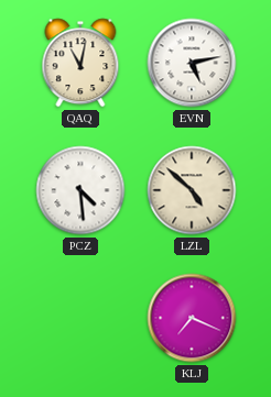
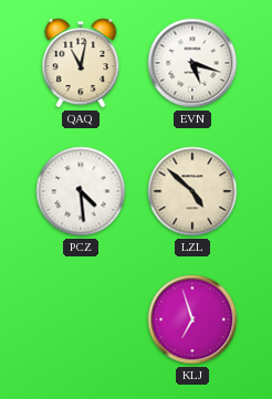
EVN: 5:13 -> 5:18 (192, 63)
KLJ: 7:19 -> 6:57 (192, 319)
